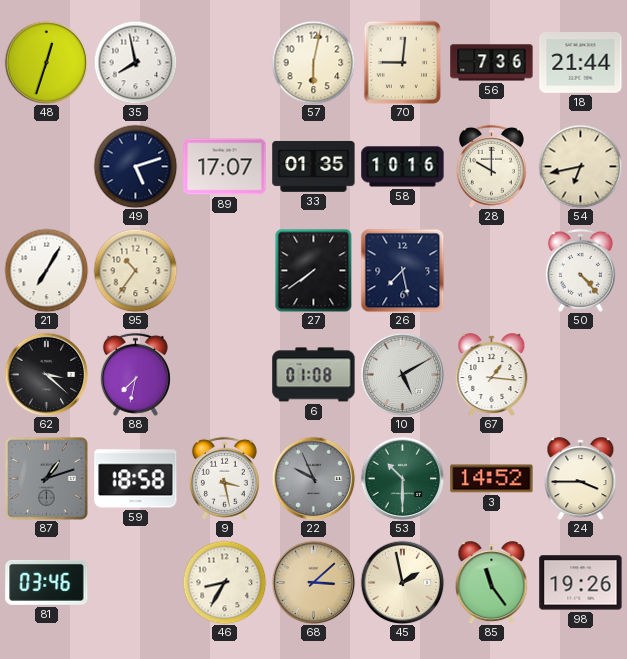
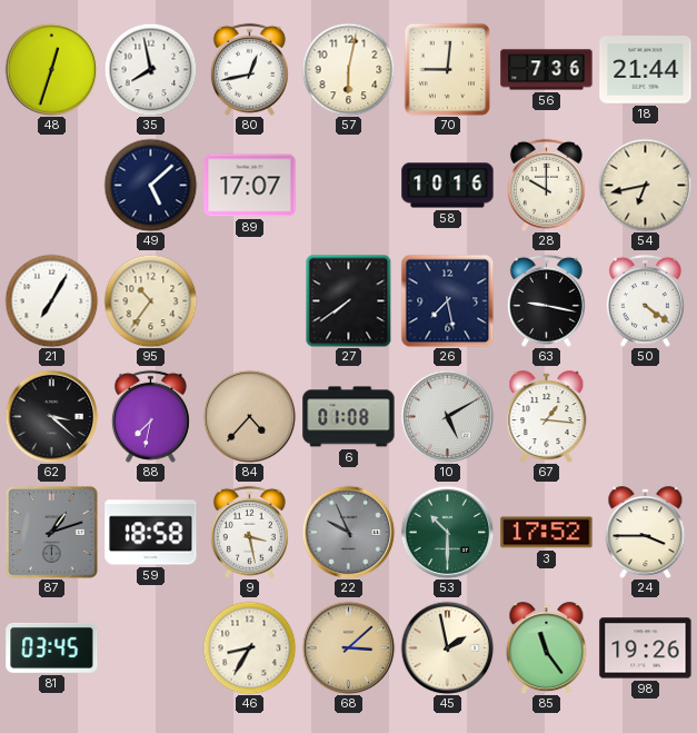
80: none -> 12:43 (249, 69)
49: 5:12 -> 5:08 (150, 185)
33: 01:35 -> none (314, 167)
63: none -> 9:17 (546, 300)
50: 4:23 -> 4:21 (645, 300)
84: none -> 4:37 (249, 416)
3: 14:52 -> 17:52 (547, 533)
81: 03:46 -> 03:45 (52, 647)
